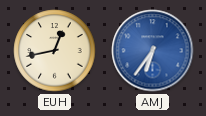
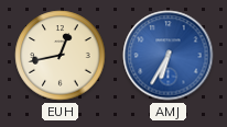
AMJ: 6:36 -> 6:35 (169, 56)
